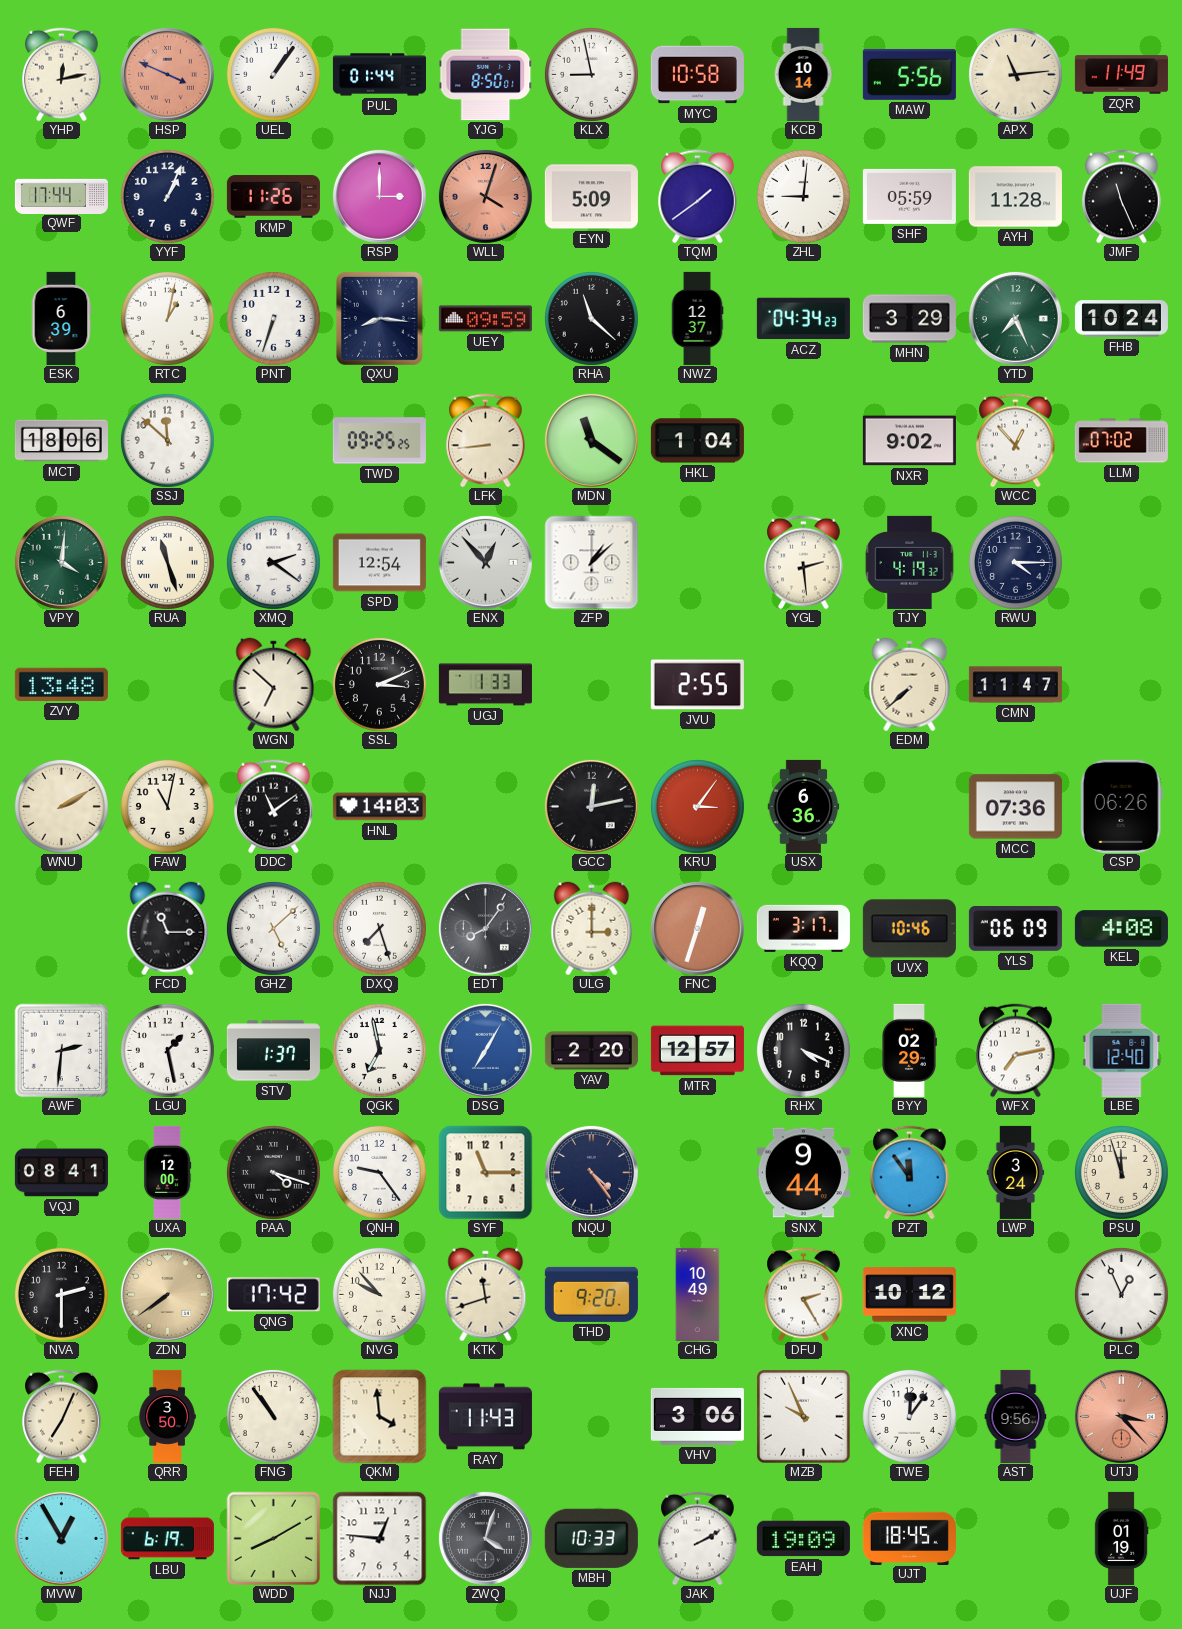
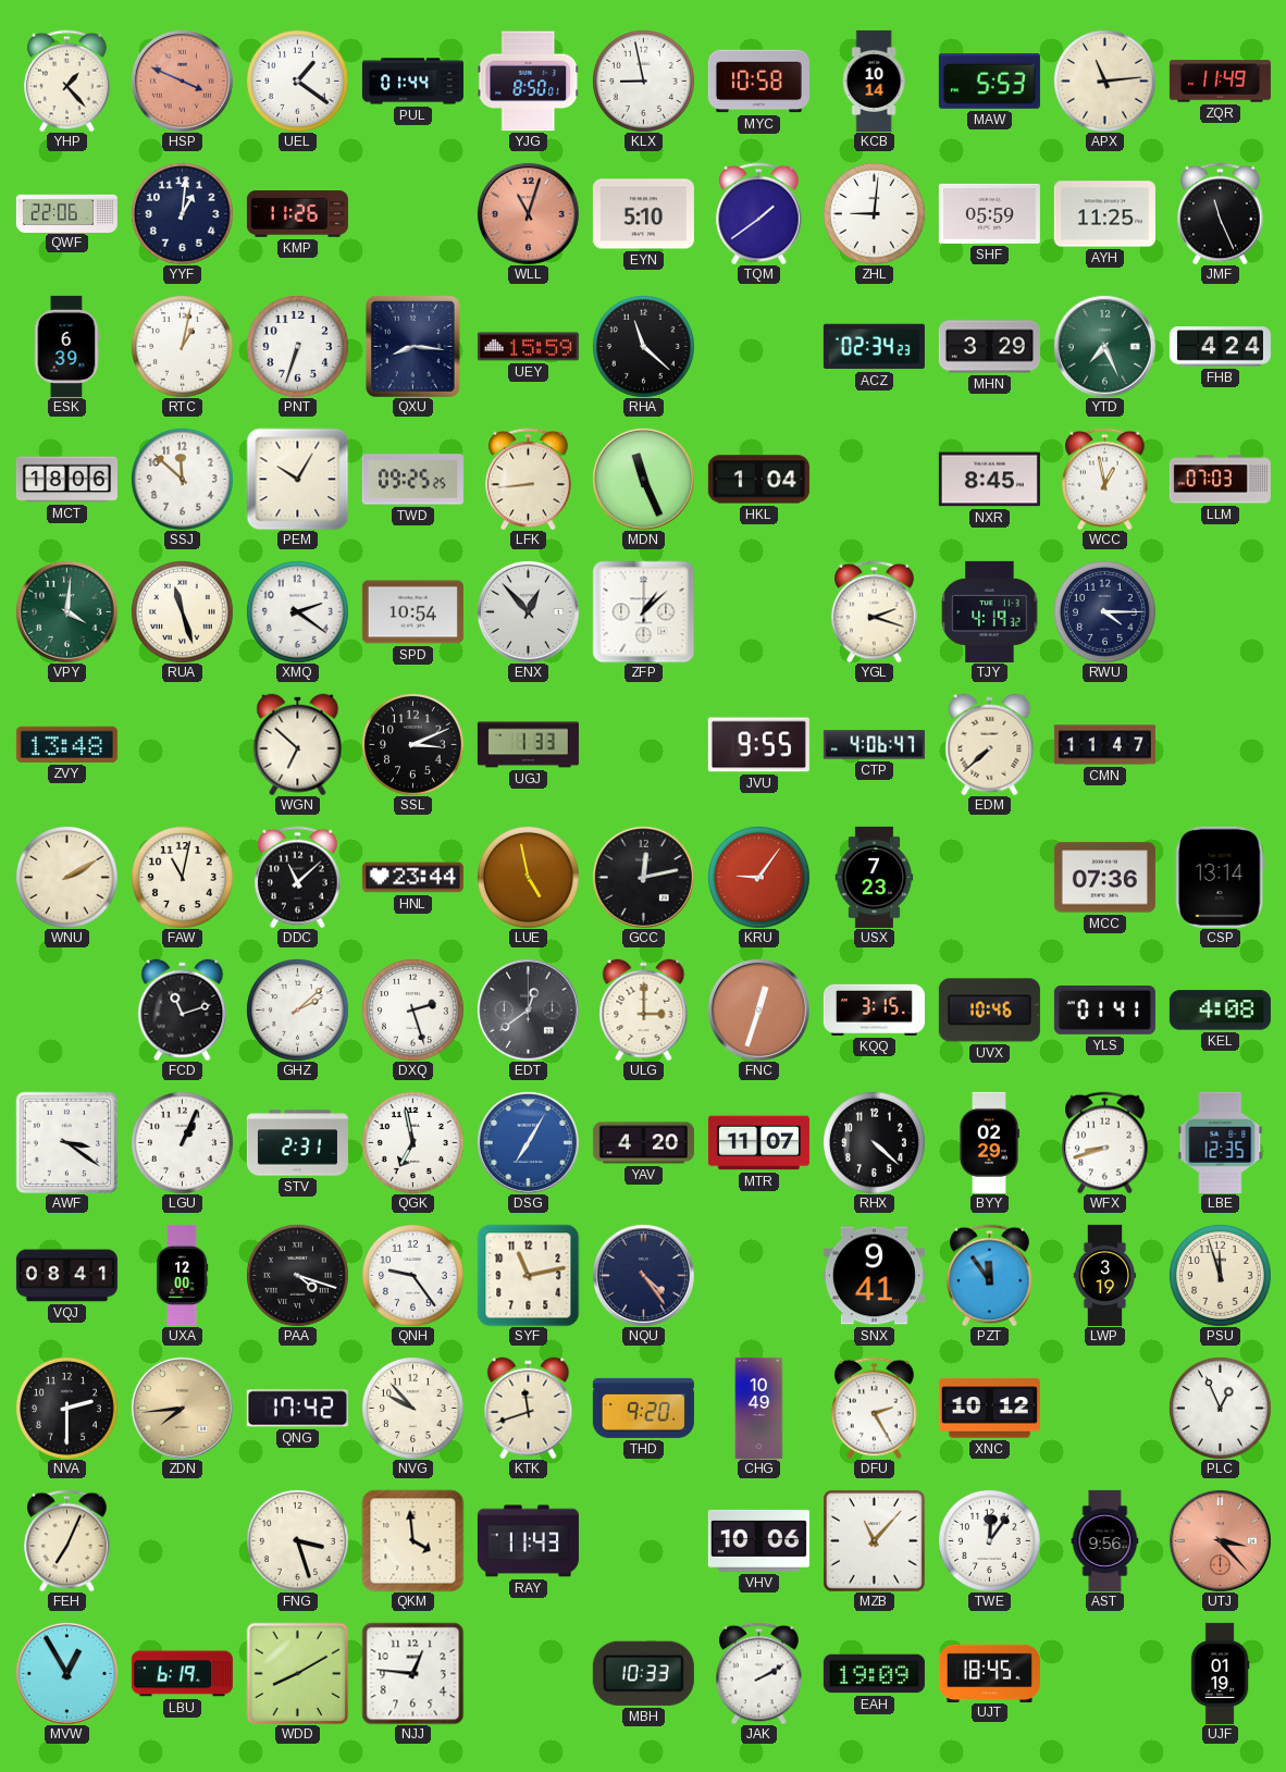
YHP: 12:13 -> 1:23 (67, 80)
UEL: 1:06 -> 1:21 (297, 80)
MAW: 5:56 -> 5:53 (989, 80)
QWF: 17:44 -> 22:06 (66, 213)
YYF: 1:04 -> 1:01 (182, 213)
RSP: 3:00 -> none (379, 196)
WLL: 4:03 -> 11:03 (528, 213)
EYN: 5:09 -> 5:10 (643, 214)
AYH: 11:28 -> 11:25 (1104, 214)
UEY: 09:59 -> 15:59 (528, 347)
NWZ: 12:37 -> none (697, 318)
ACZ: 04:34 -> 02:34 (874, 347)
FHB: 10:24 -> 4:24 (1220, 347)
PEM: none -> 10:05 (297, 479)
MDN: 11:21 -> 11:26 (643, 479)
NXR: 9:02 -> 8:45 (989, 480)
WCC: 12:53 -> 12:58 (1105, 479)
LLM: 07:02 -> 07:03 (1220, 480)
SPD: 12:54 -> 10:54 (412, 612)
YGL: 2:29 -> 2:18 (875, 611)
JVU: 2:55 -> 9:55 (758, 745)
CTP: none -> 4:06 (874, 745)
DDC: 11:09 -> 11:08 (298, 877)
HNL: 14:03 -> 23:44 (412, 878)
LUE: none -> 4:58 (528, 877)
KRU: 3:06 -> 9:06 (758, 877)
USX: 6:36 -> 7:23 (875, 877)
CSP: 06:26 -> 13:14 (1220, 877)
FCD: 11:15 -> 11:12 (183, 1009)
GHZ: 5:08 -> 2:08 (297, 1009)
DXQ: 7:27 -> 2:27 (412, 1009)
EDT: 8:06 -> 12:39 (528, 1009)
KQQ: 3:17 -> 3:15 (874, 1009)
YLS: 06:09 -> 01:41 (1104, 1011)
AWF: 2:31 -> 3:21 (66, 1142)
LGU: 1:28 -> 1:04 (182, 1142)
STV: 1:37 -> 2:31 (297, 1143)
YAV: 2:20 -> 4:20 (643, 1143)
MTR: 12:57 -> 11:07 (758, 1143)
RHX: 4:19 -> 4:22 (874, 1142)
WFX: 7:13 -> 8:42 (1105, 1142)
LBE: 12:40 -> 12:35 (1221, 1142)
SYF: 11:15 -> 11:13 (528, 1275)
SNX: 9:44 -> 9:41 (874, 1276)
LWP: 3:24 -> 3:19 (1105, 1275)
ZDN: 7:39 -> 7:44 (182, 1408)
QRR: 3:50 -> none (167, 1416)
FNG: 10:54 -> 3:27 (297, 1540)
VHV: 3:06 -> 10:06 (758, 1540)
MZB: 9:56 -> 11:07 (875, 1541)
ZWQ: 4:03 -> none (485, 1538)
